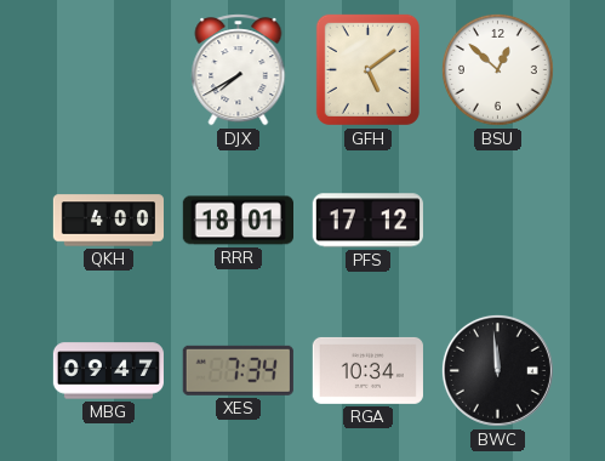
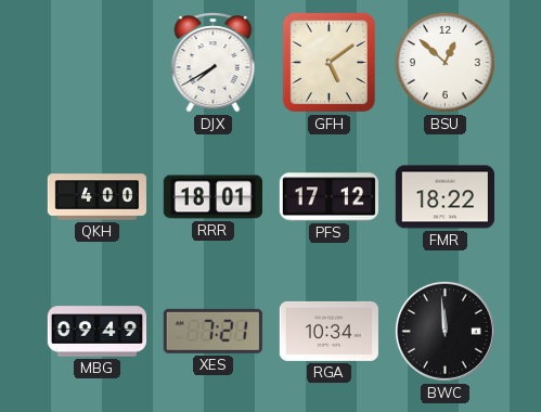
FMR: none -> 18:22 (445, 197)
MBG: 09:47 -> 09:49 (96, 332)
XES: 7:34 -> 7:21 (212, 331)
